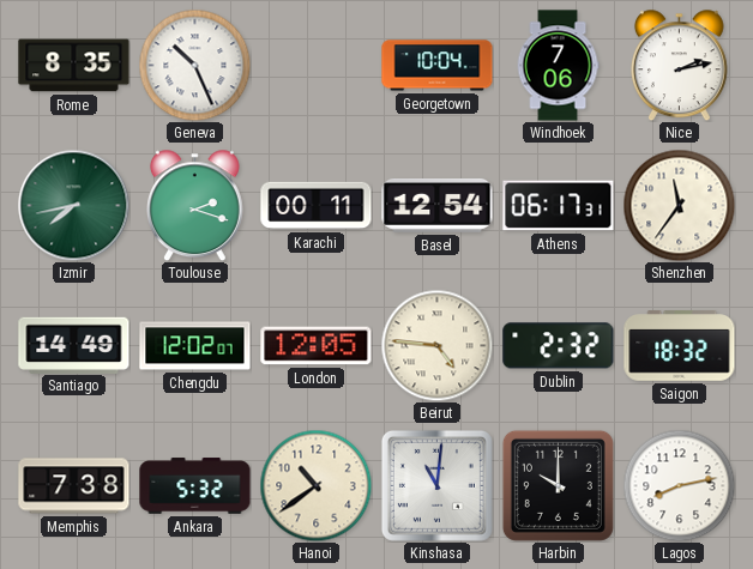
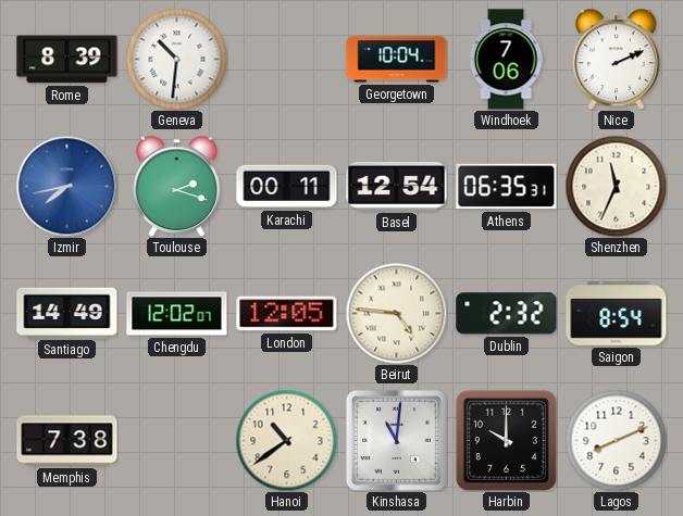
Rome: 8:35 -> 8:39 (67, 60)
Geneva: 10:26 -> 10:31 (176, 59)
Nice: 2:13 -> 2:11 (616, 59)
Izmir dial: green -> blue (66, 186)
Athens: 06:17 -> 06:35 (507, 187)
Shenzhen: 11:36 -> 11:34 (616, 186)
Saigon: 18:32 -> 8:54 (617, 314)
Ankara: 5:32 -> none (195, 486)
Lagos: 8:13 -> 8:11 (616, 440)
